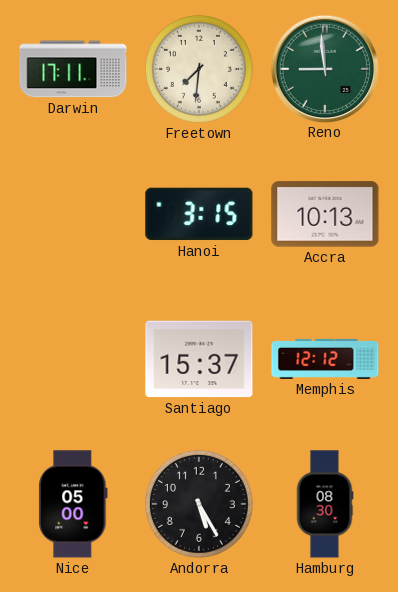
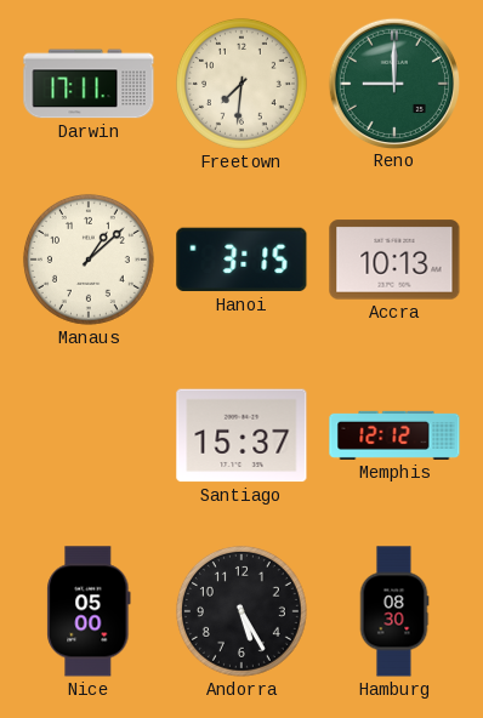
Reno: 8:59 -> 9:00 (393, 82)
Manaus: none -> 1:08 (89, 260)
